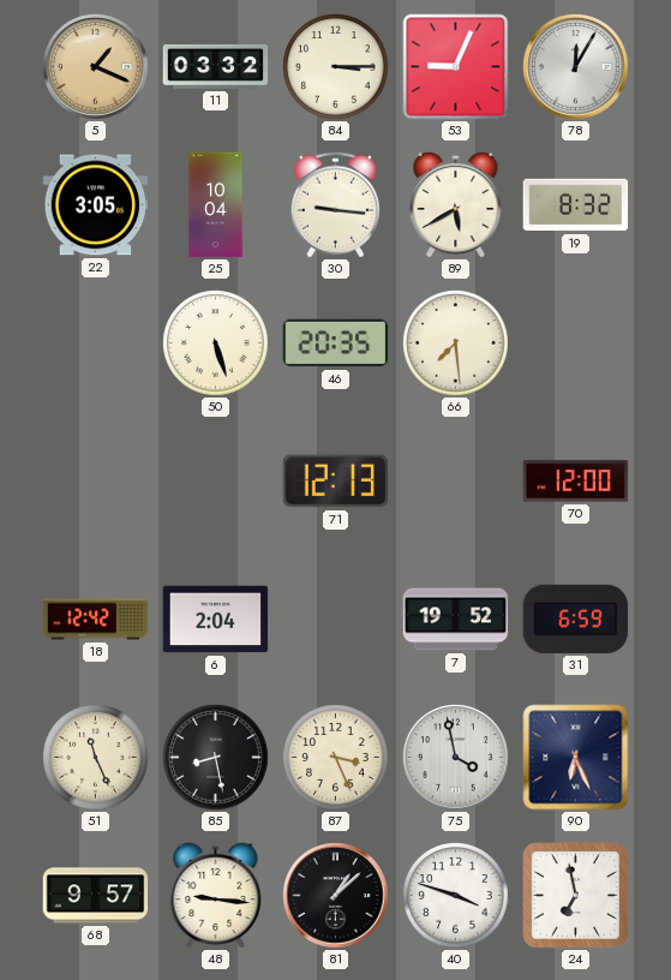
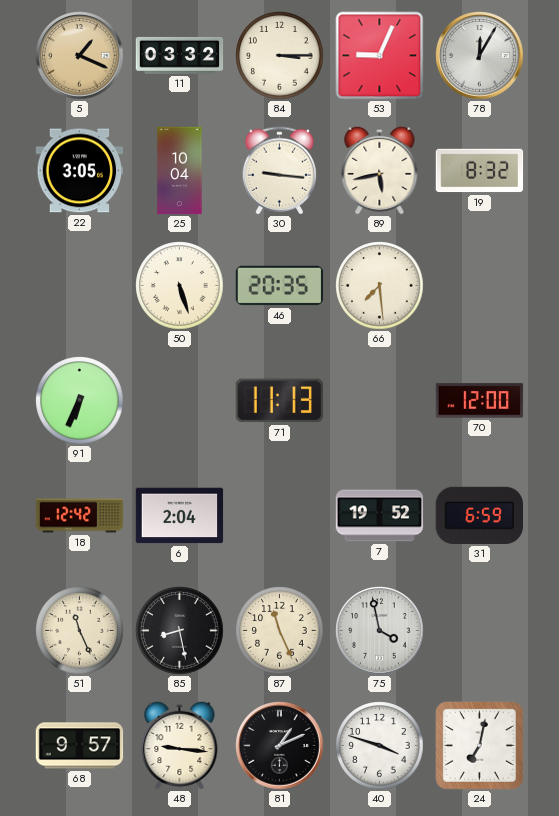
89: 5:40 -> 5:43 (380, 170)
91: none -> 6:34 (80, 401)
71: 12:13 -> 11:13 (280, 401)
87: 3:26 -> 11:26 (280, 631)
90: 6:26 -> none (576, 758)
81: 1:08 -> 1:11 (280, 746)
24: 6:58 -> 7:02 (480, 746)
